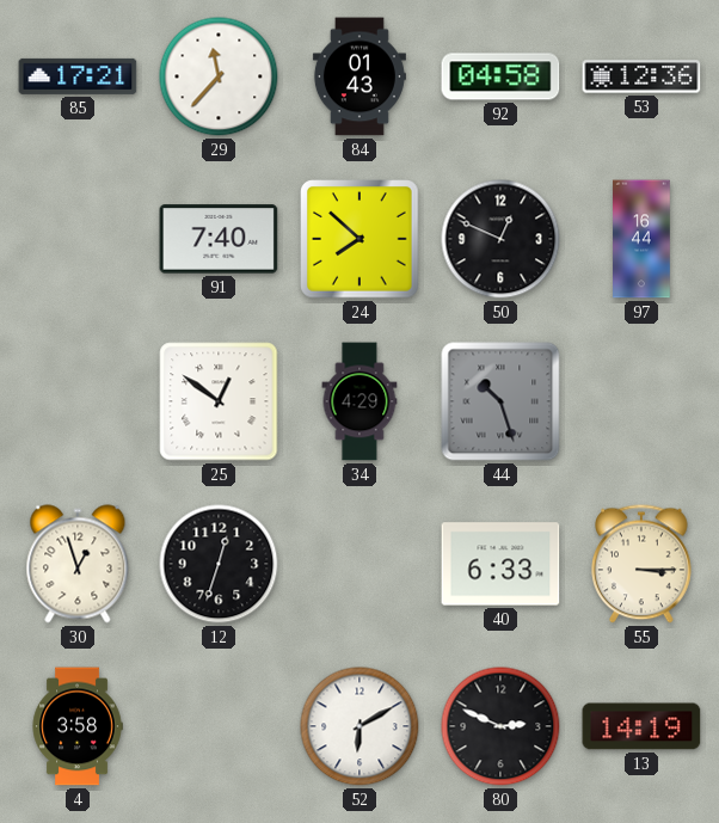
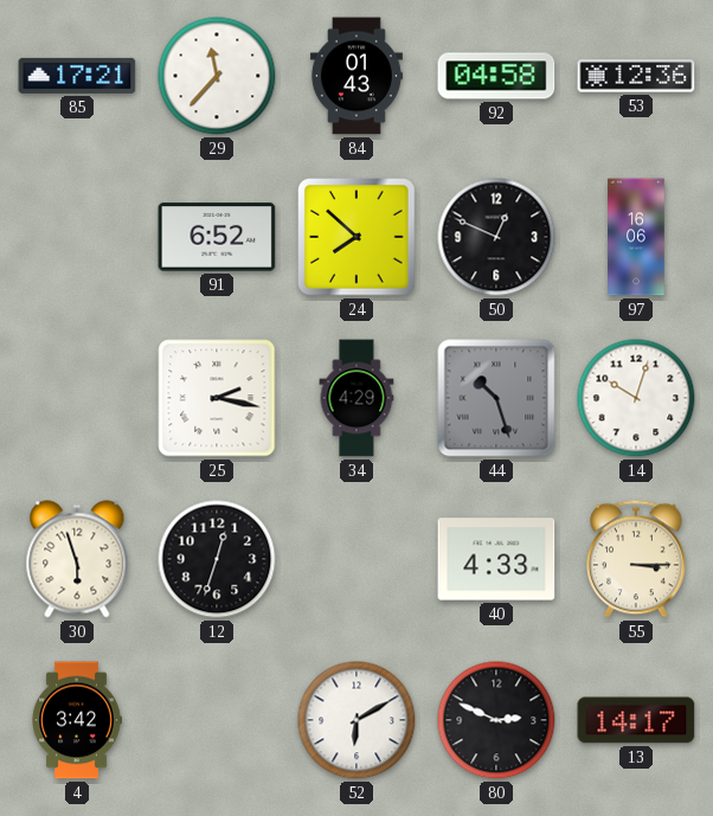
91: 7:40 -> 6:52 (217, 237)
97: 16:44 -> 16:06 (636, 237)
25: 12:51 -> 2:17 (217, 398)
14: none -> 10:03 (636, 398)
30: 12:57 -> 5:57 (77, 559)
40: 6:33 -> 4:33 (496, 559)
4: 3:58 -> 3:42 (77, 720)
13: 14:19 -> 14:17 (636, 720)
